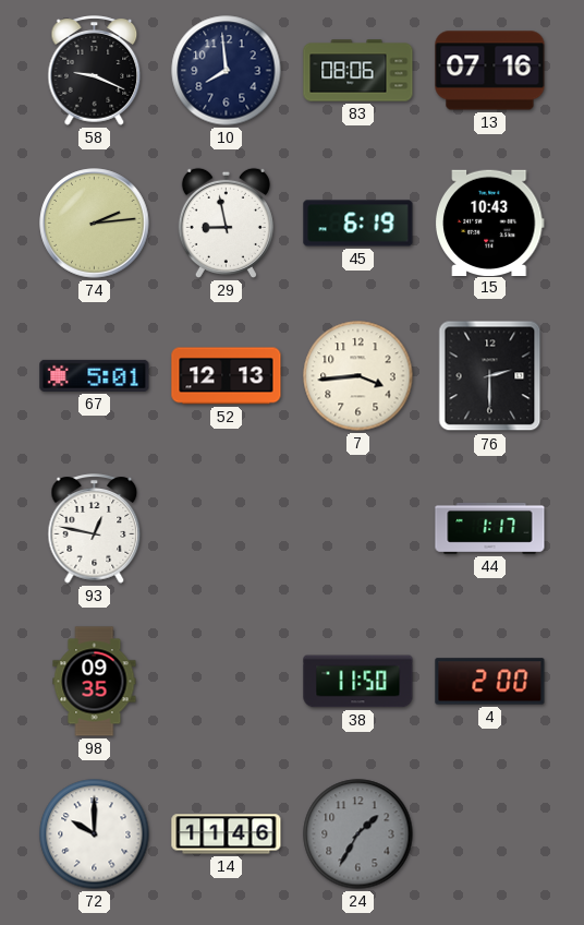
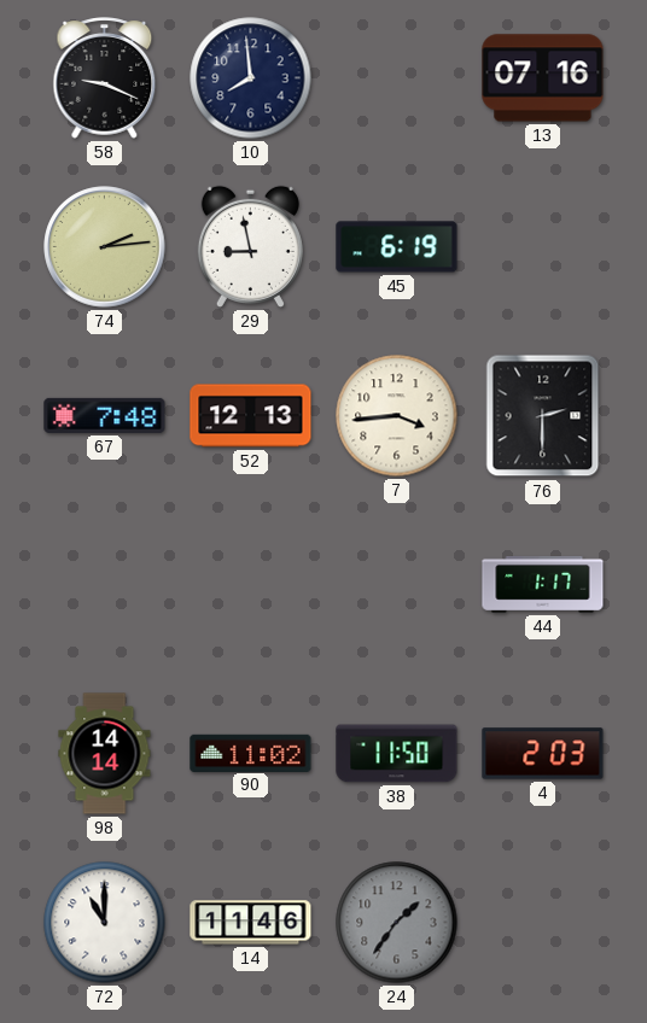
83: 08:06 -> none (358, 71)
15: 10:43 -> none (489, 223)
67: 5:01 -> 7:48 (105, 415)
93: 12:47 -> none (95, 529)
98: 09:35 -> 14:14 (105, 754)
90: none -> 11:02 (251, 753)
4: 2:00 -> 2:03 (543, 754)
72: 10:00 -> 11:00 (105, 923)
24: 1:35 -> 1:36 (397, 923)
